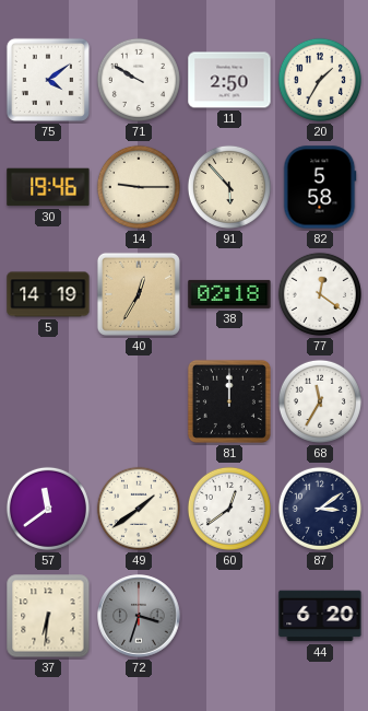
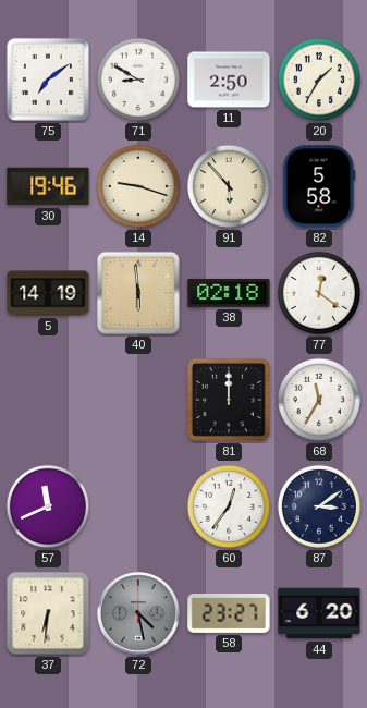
75: 4:09 -> 7:09 (48, 80)
71: 9:50 -> 8:50 (138, 80)
14: 9:15 -> 9:18 (138, 186)
40: 12:35 -> 5:59 (138, 293)
57: 11:39 -> 11:41 (48, 506)
49: 1:39 -> none (139, 509)
60: 12:39 -> 12:36 (229, 506)
72: 3:33 -> 4:28 (138, 613)
58: none -> 23:27 (229, 613)
